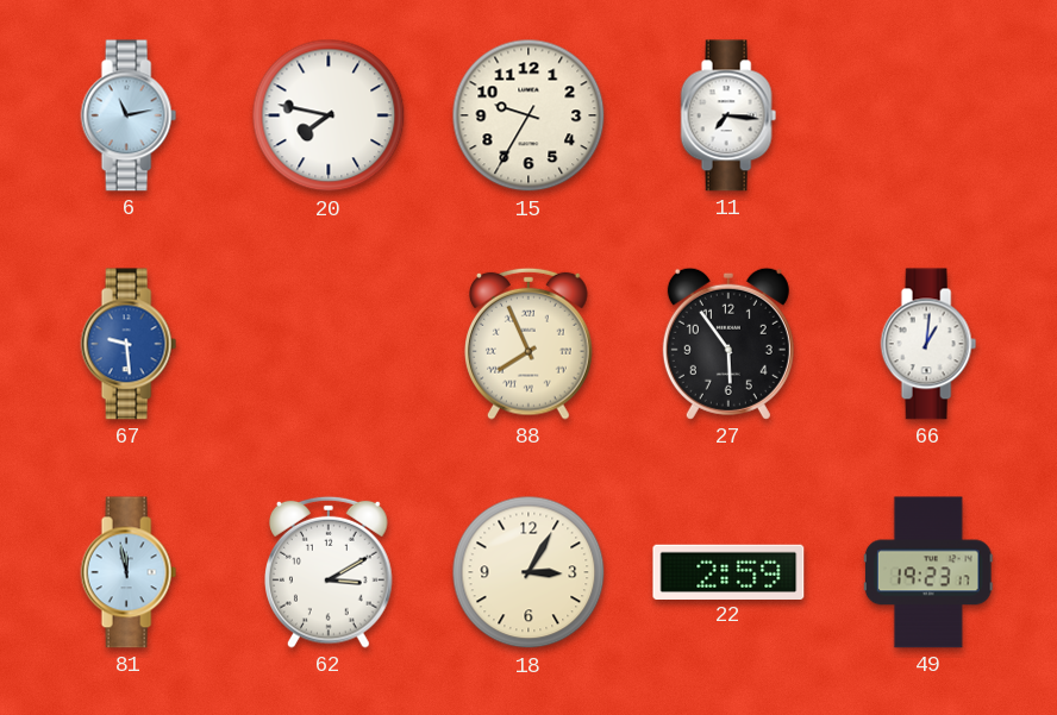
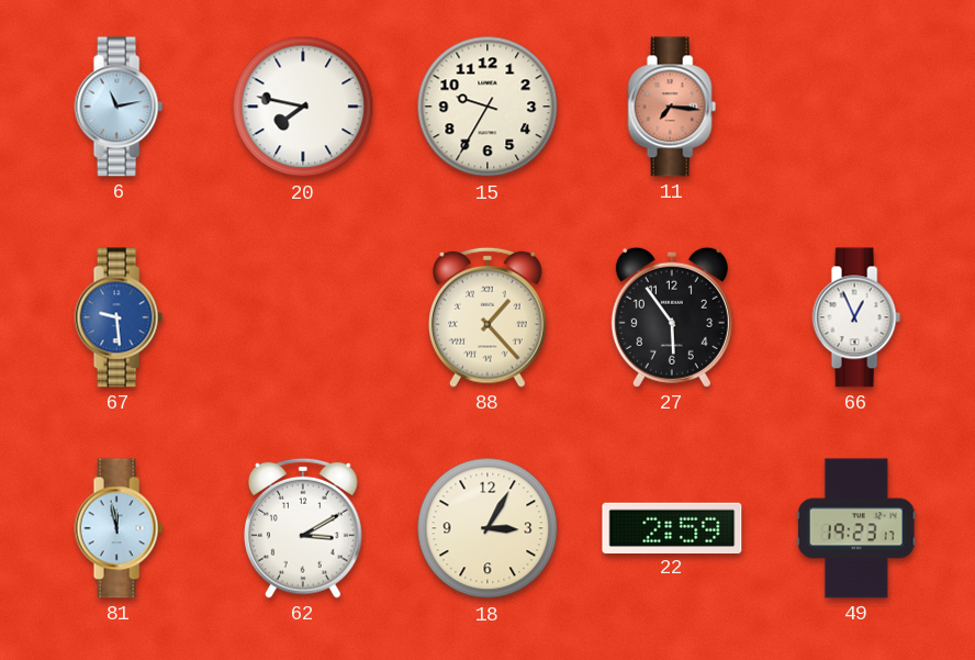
11 dial: white -> salmon (672, 107)
88: 7:56 -> 1:23 (489, 317)
66: 1:01 -> 12:56 (856, 317)
